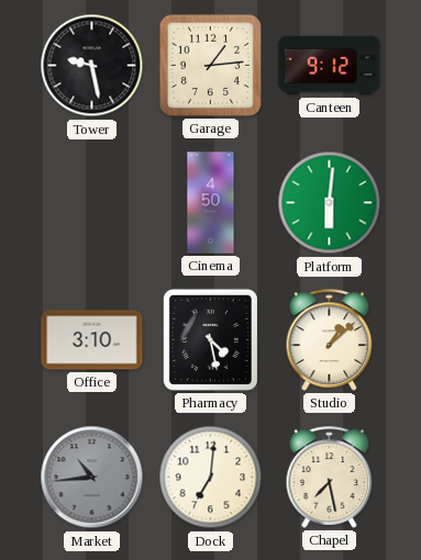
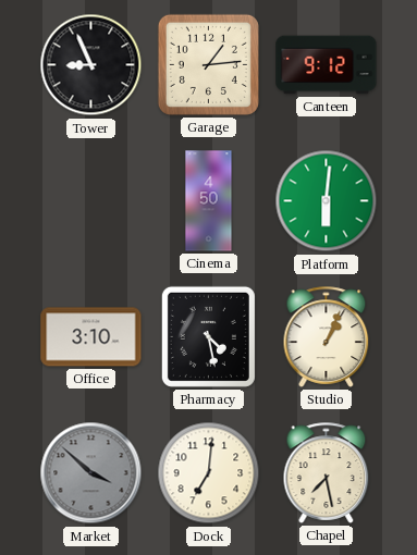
Tower: 9:28 -> 8:56 (91, 65)
Studio: 1:08 -> 1:04 (327, 336)
Market: 10:44 -> 3:52 (91, 473)
